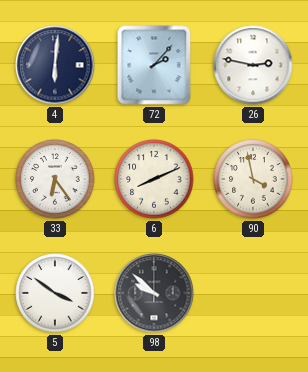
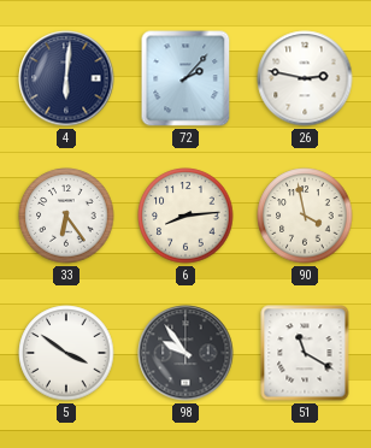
6: 8:11 -> 8:14 (185, 216)
98: 9:52 -> 9:54 (185, 353)
51: none -> 11:20 (305, 353)
